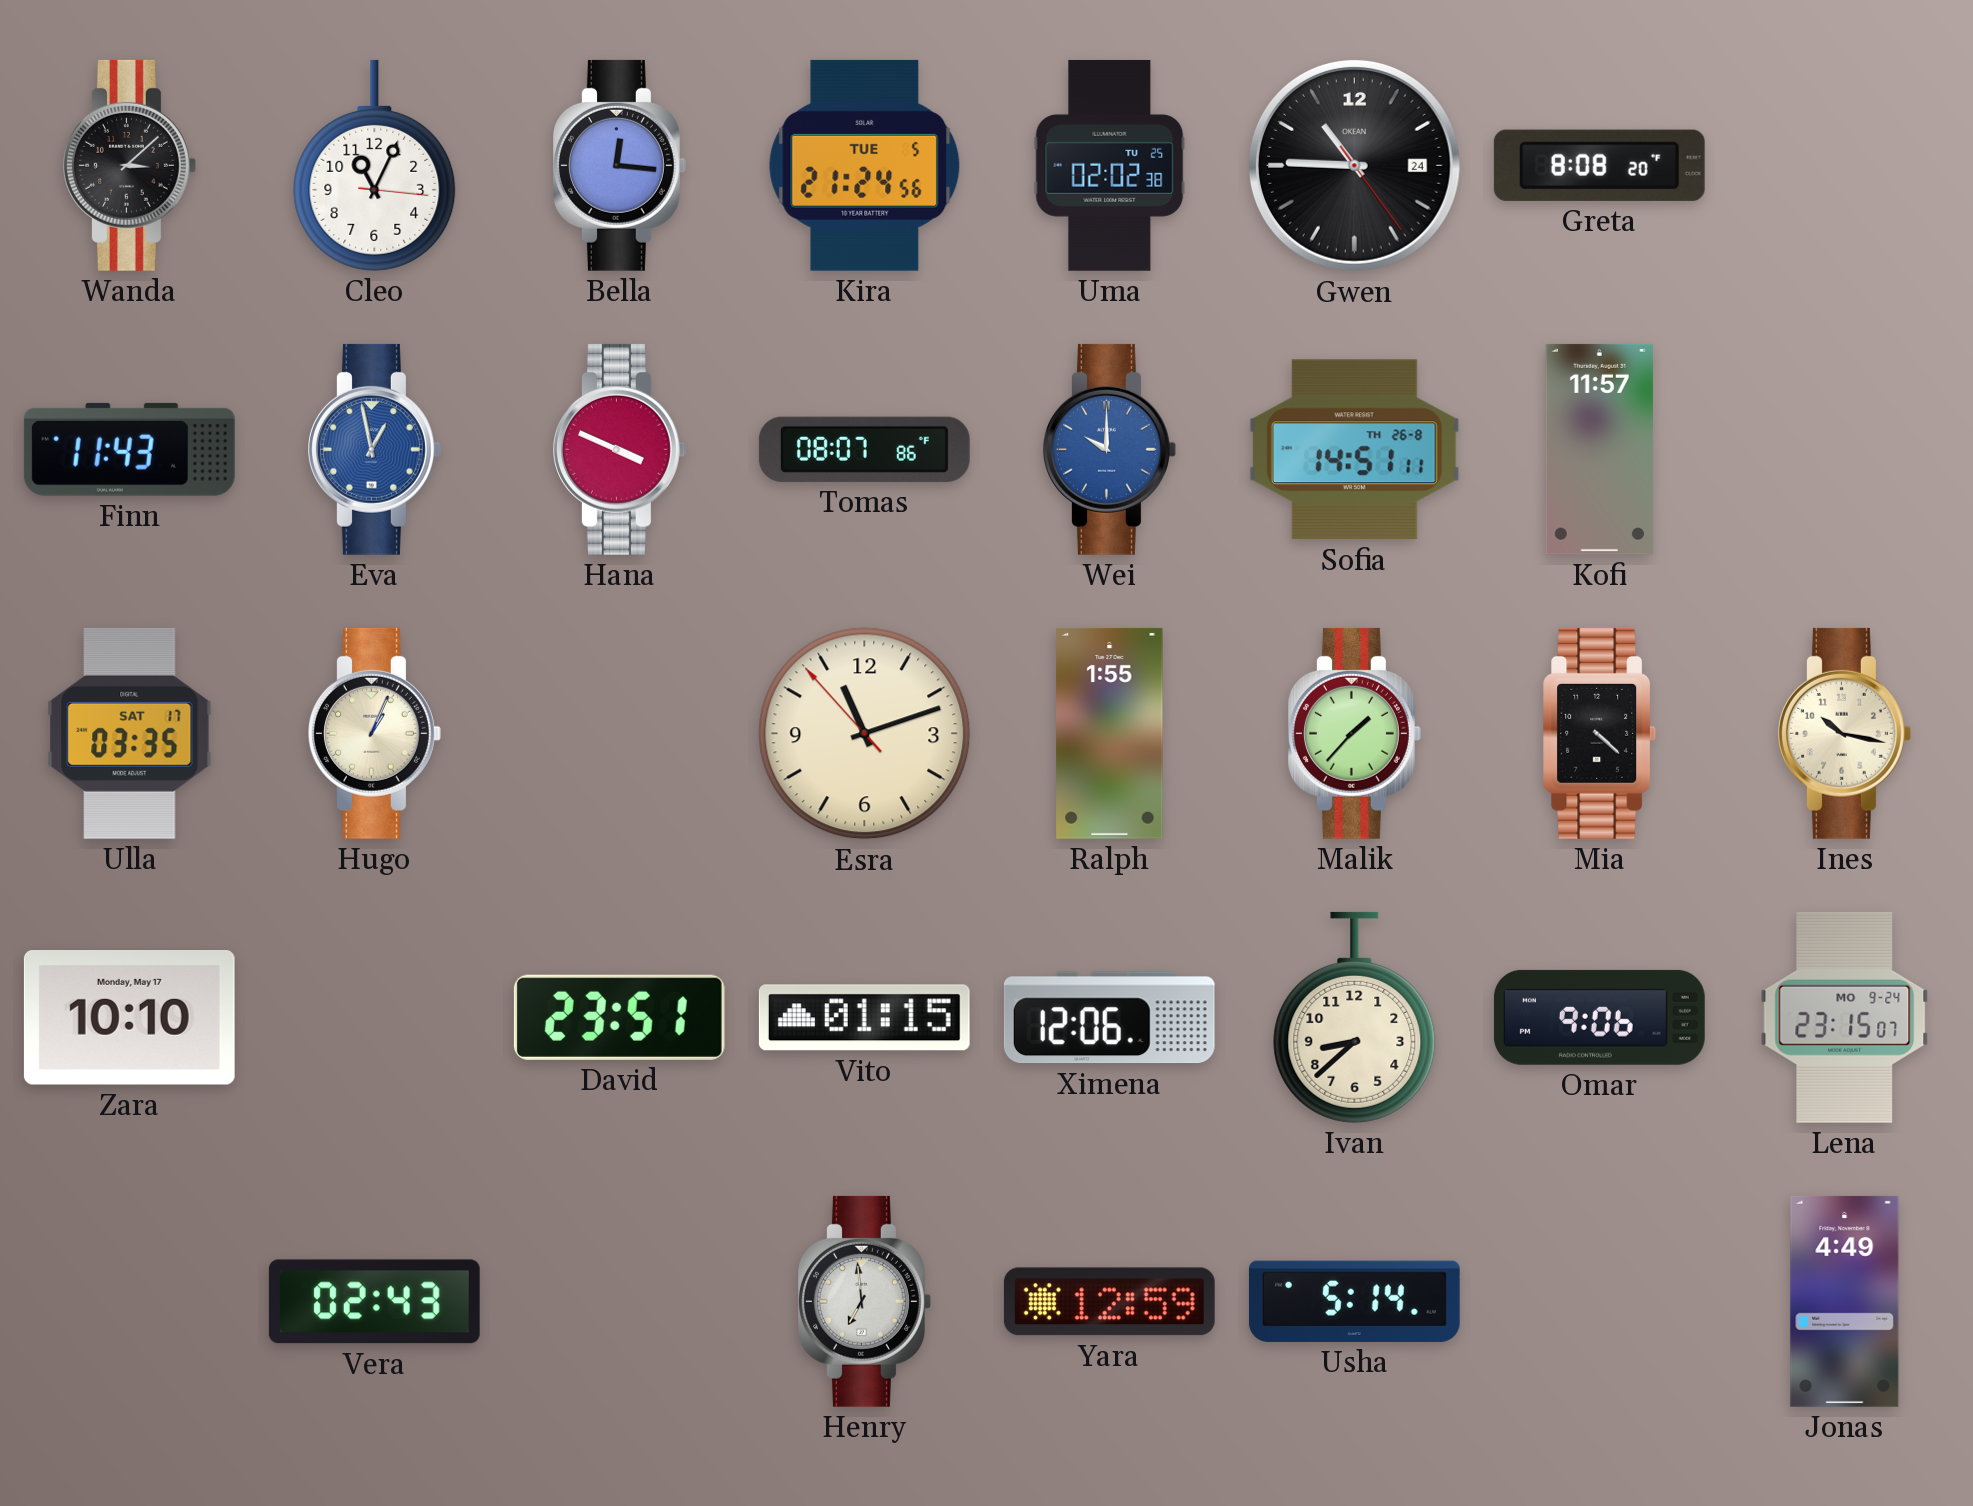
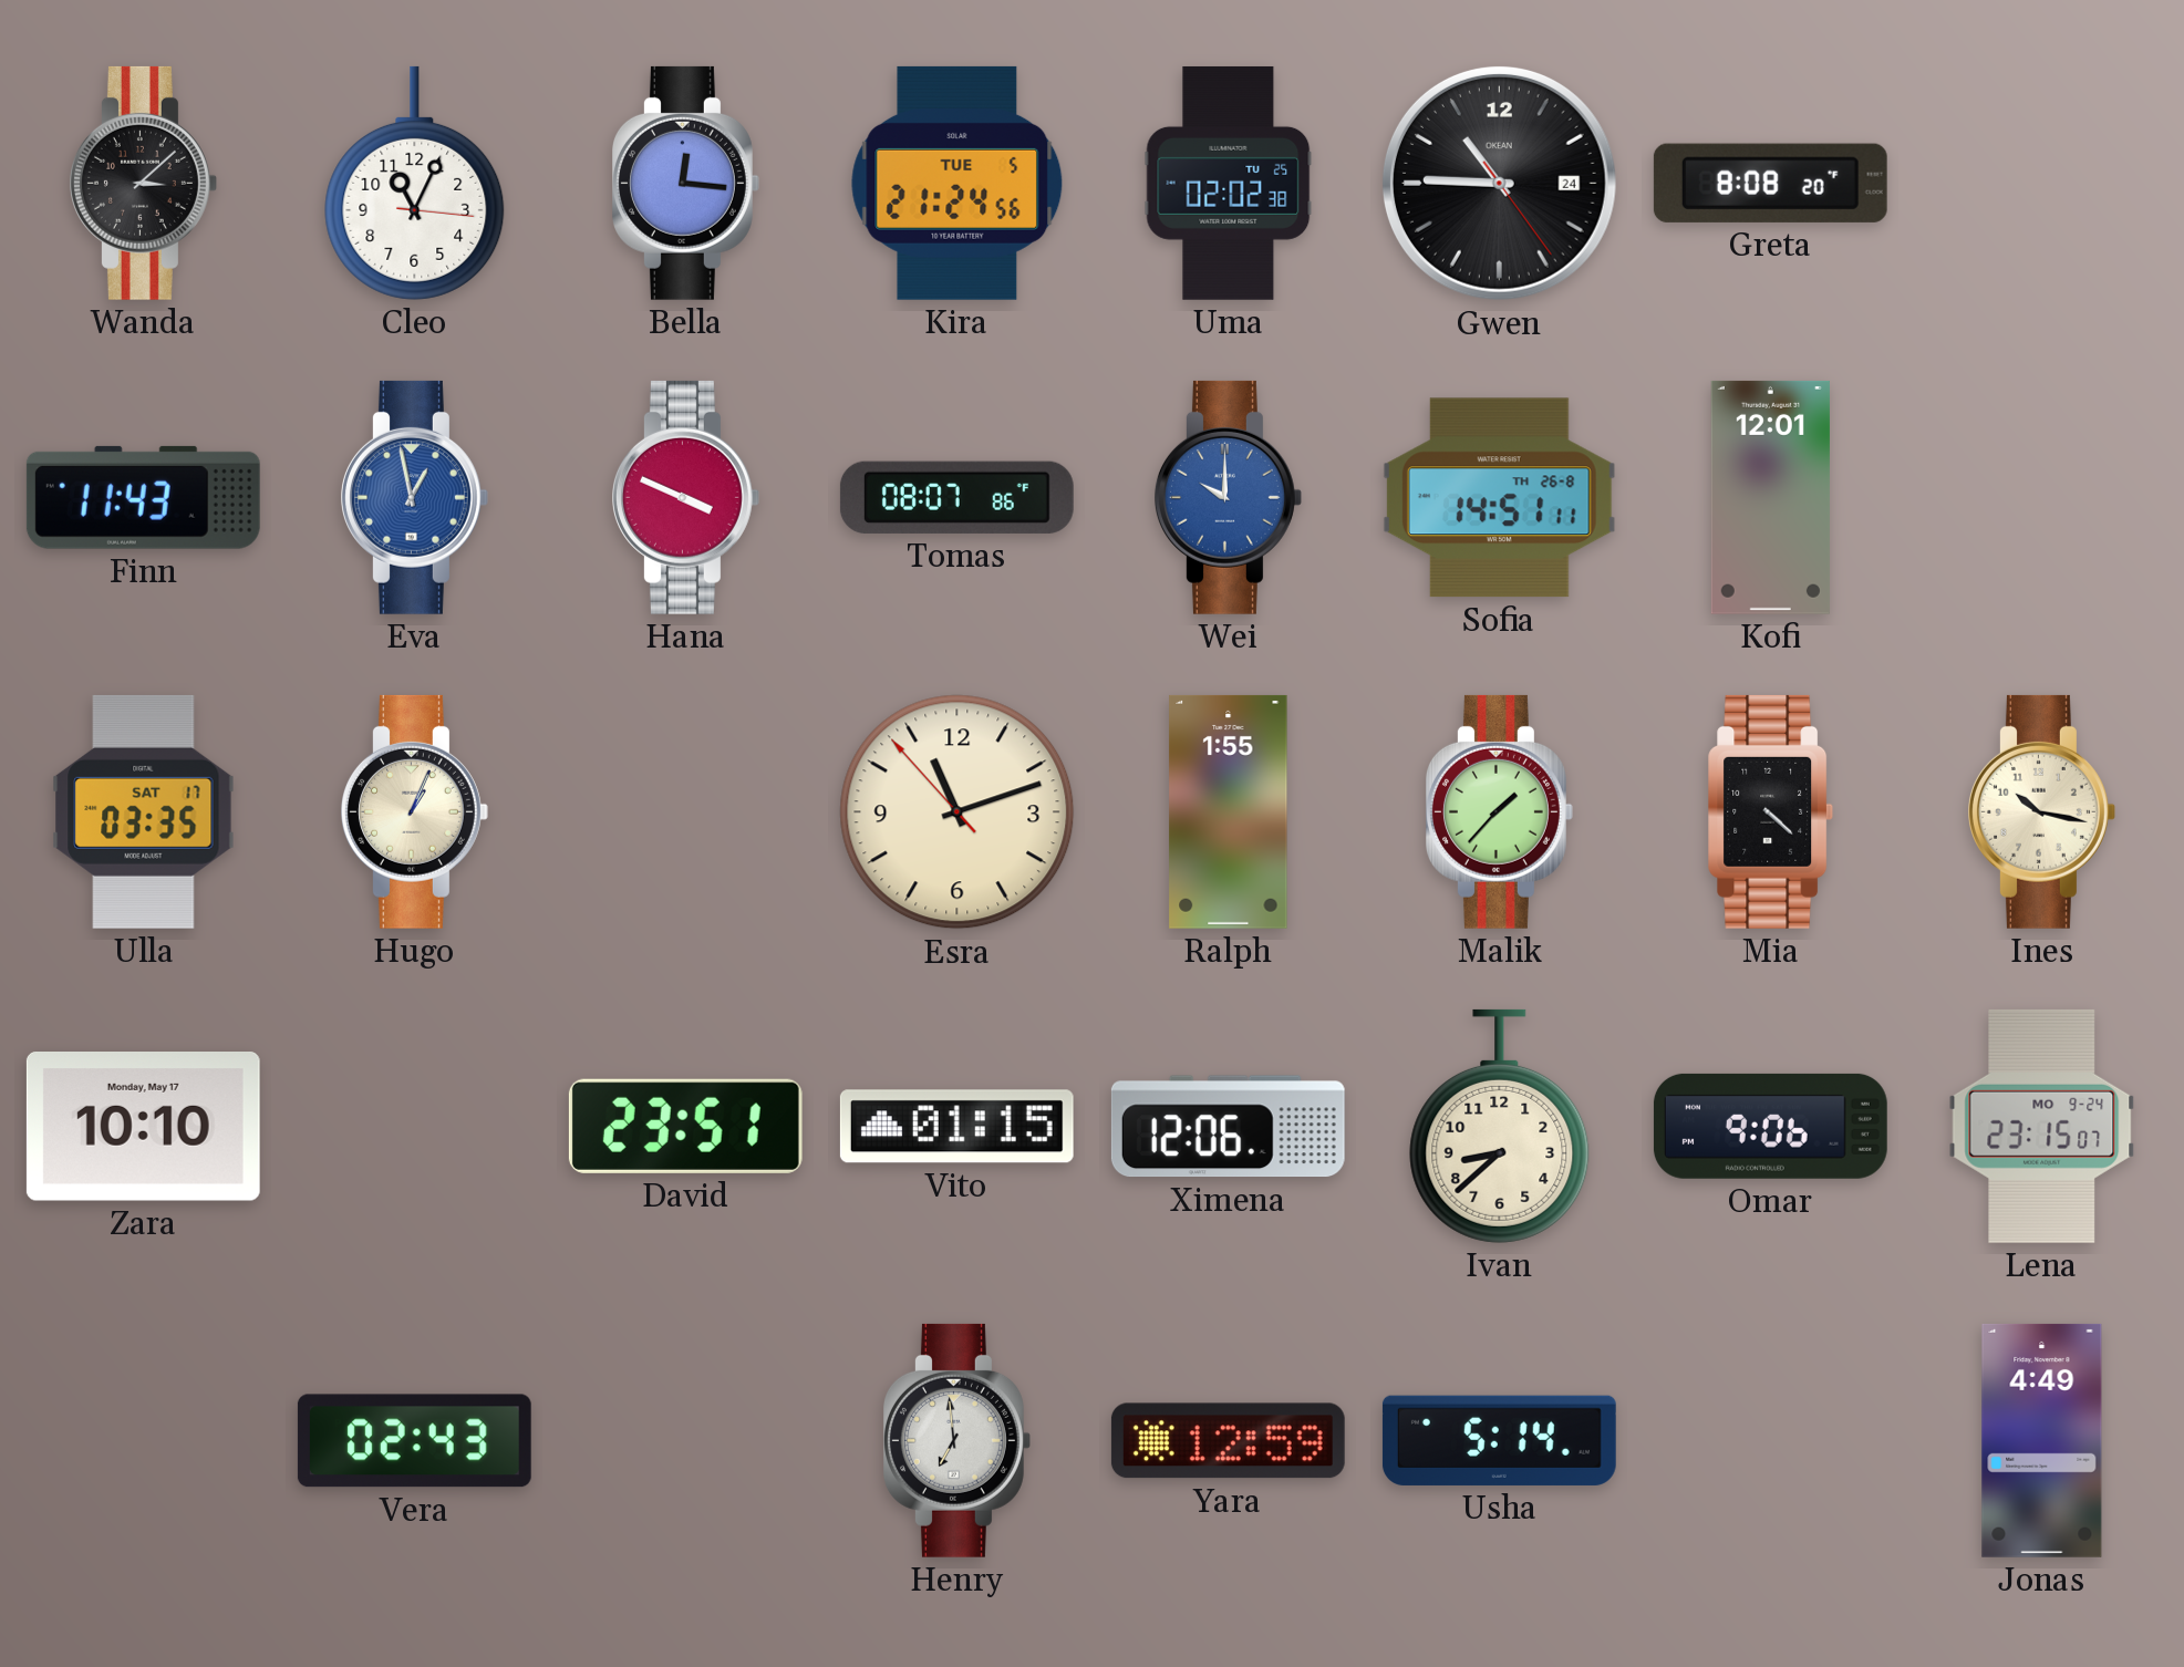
Kofi: 11:57 -> 12:01 (1770, 497)
